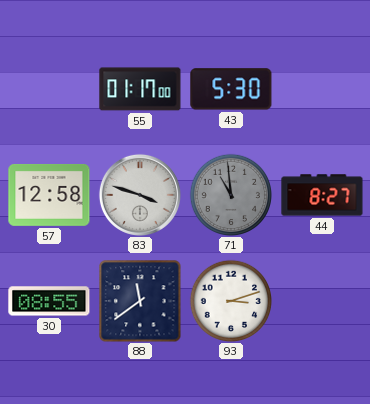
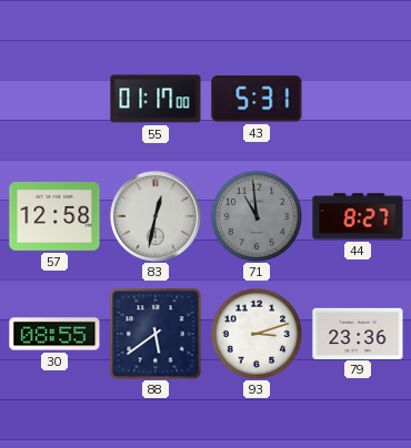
43: 5:30 -> 5:31 (257, 99)
83: 3:48 -> 12:32 (156, 216)
88: 11:39 -> 5:39 (156, 334)
79: none -> 23:36 (358, 333)
